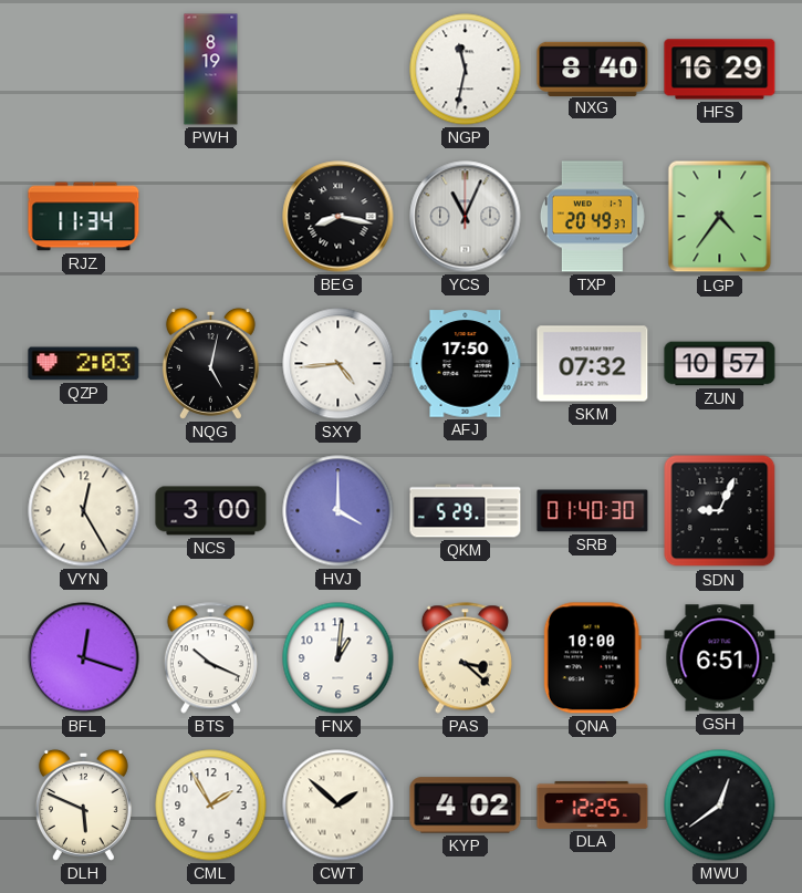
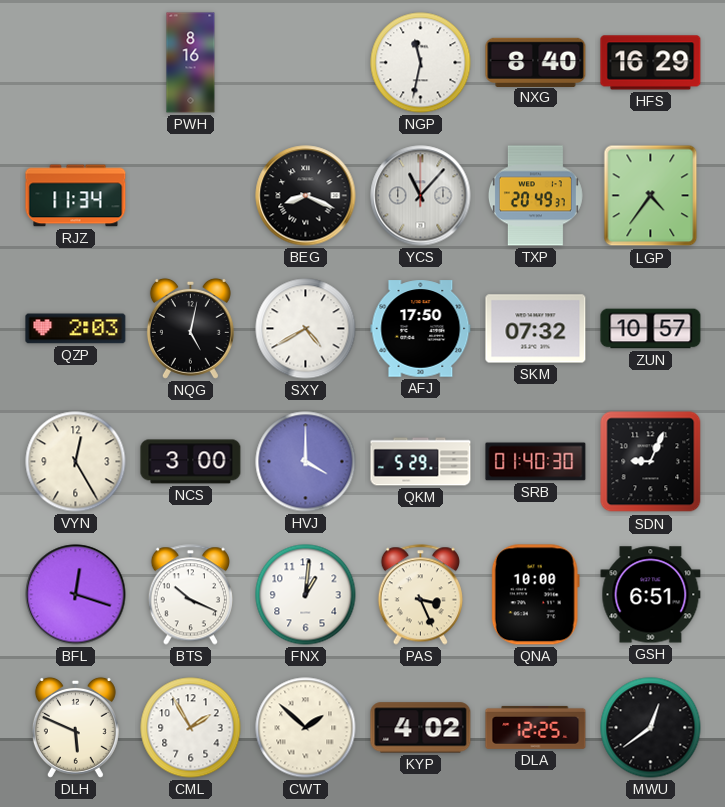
PWH: 8:19 -> 8:16 (191, 63)
BEG: 8:17 -> 8:19 (306, 196)
YCS: 11:04 -> 11:07 (421, 196)
SXY: 4:44 -> 4:40 (306, 329)
PAS: 3:22 -> 3:26 (420, 595)
